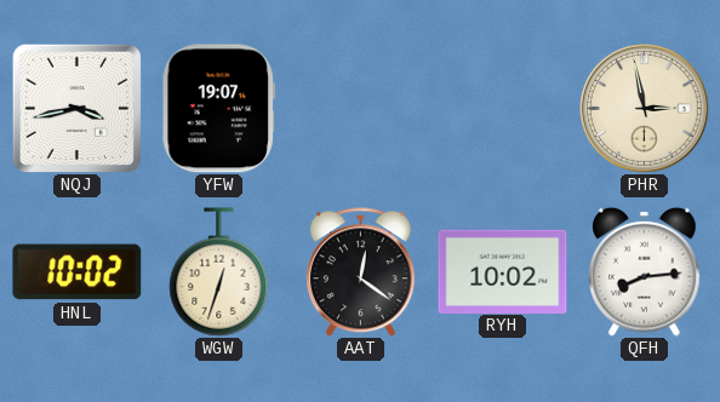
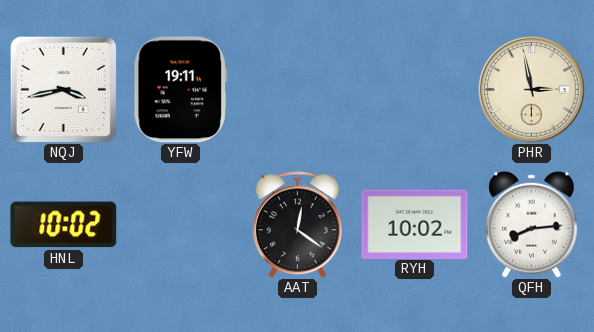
YFW: 19:07 -> 19:11 (180, 90)
WGW: 12:33 -> none (219, 272)
